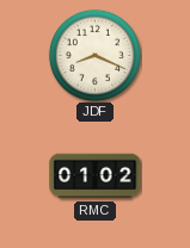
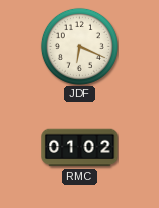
JDF: 8:19 -> 6:19 (79, 46)
